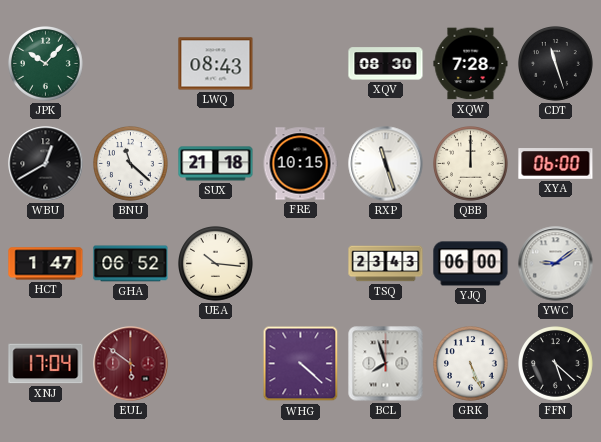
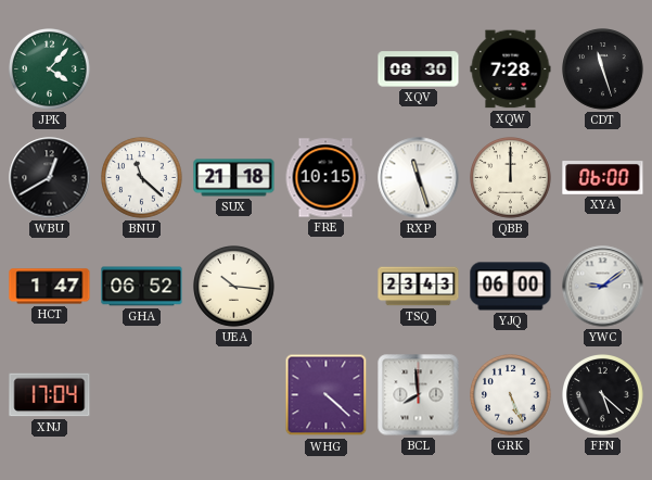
JPK: 10:07 -> 4:07 (50, 70)
LWQ: 08:43 -> none (216, 64)
EUL: 5:51 -> none (131, 364)
BCL: 7:57 -> 7:59 (419, 395)
